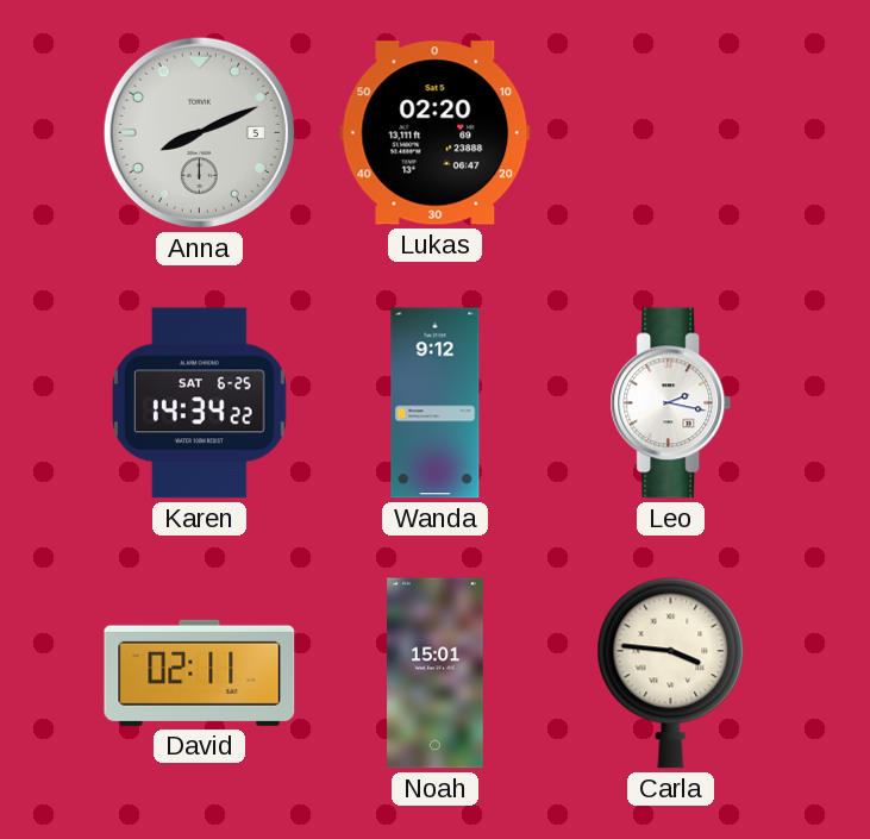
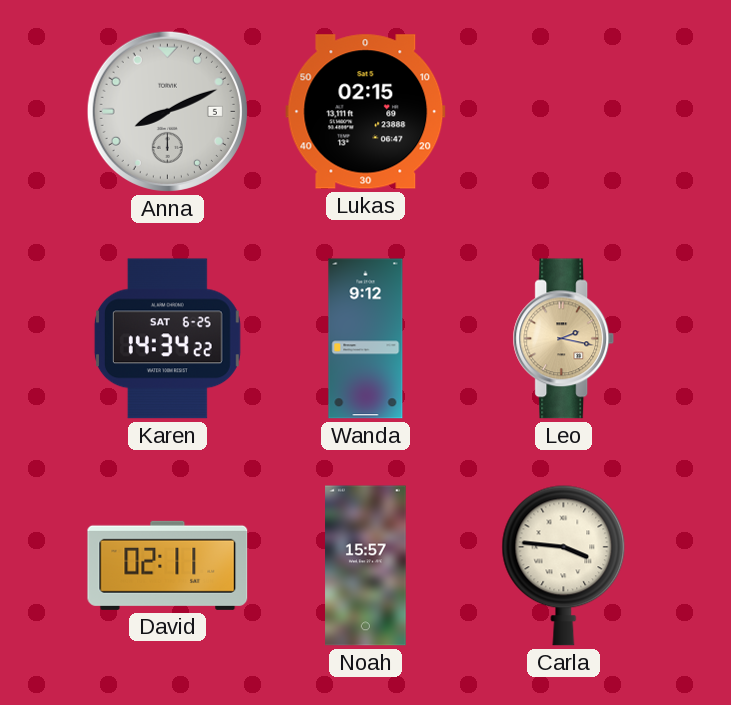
Lukas: 02:20 -> 02:15 (366, 112)
Leo dial: white -> champagne (564, 339)
Noah: 15:01 -> 15:57 (366, 566)
